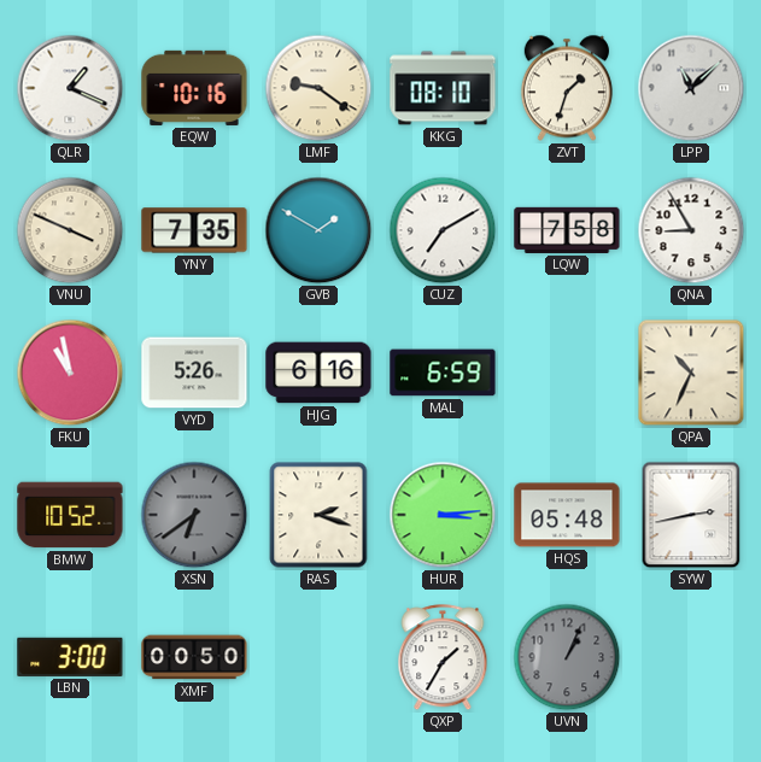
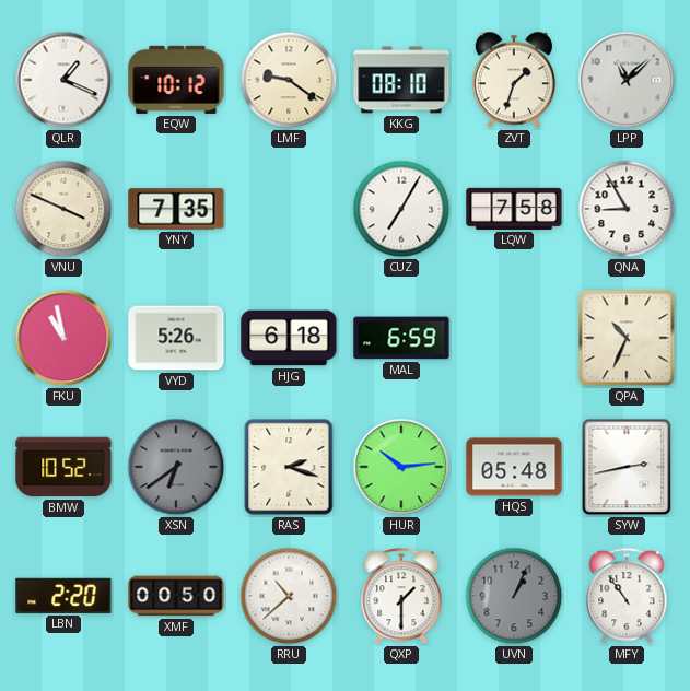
EQW: 10:16 -> 10:12 (176, 80)
GVB: 1:50 -> none (318, 230)
CUZ: 7:10 -> 7:05 (401, 209)
HJG: 6:16 -> 6:18 (289, 338)
HUR: 3:14 -> 10:14 (401, 467)
LBN: 3:00 -> 2:20 (63, 596)
RRU: none -> 10:38 (289, 596)
QXP: 1:35 -> 1:30 (401, 597)
MFY: none -> 10:54 (627, 597)
